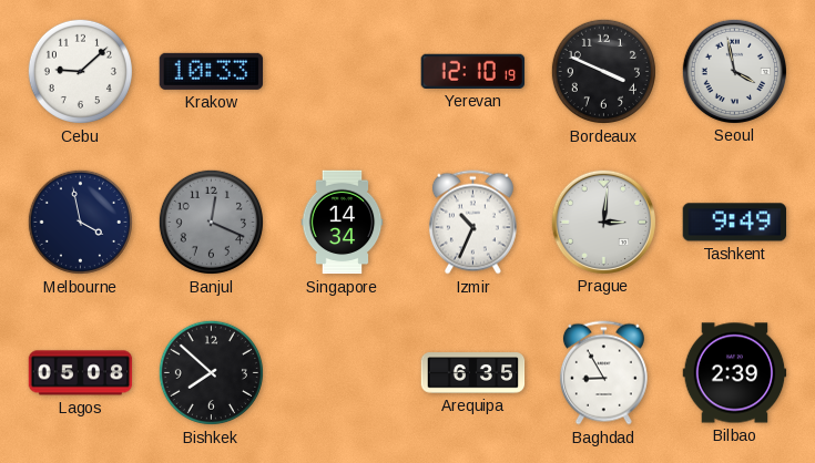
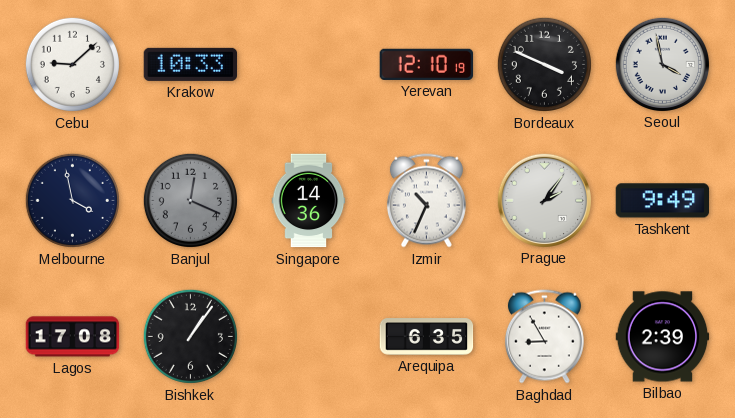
Singapore: 14:34 -> 14:36 (309, 201)
Prague: 3:01 -> 2:06 (544, 200)
Lagos: 05:08 -> 17:08 (73, 337)
Bishkek: 7:52 -> 1:06 (190, 336)
